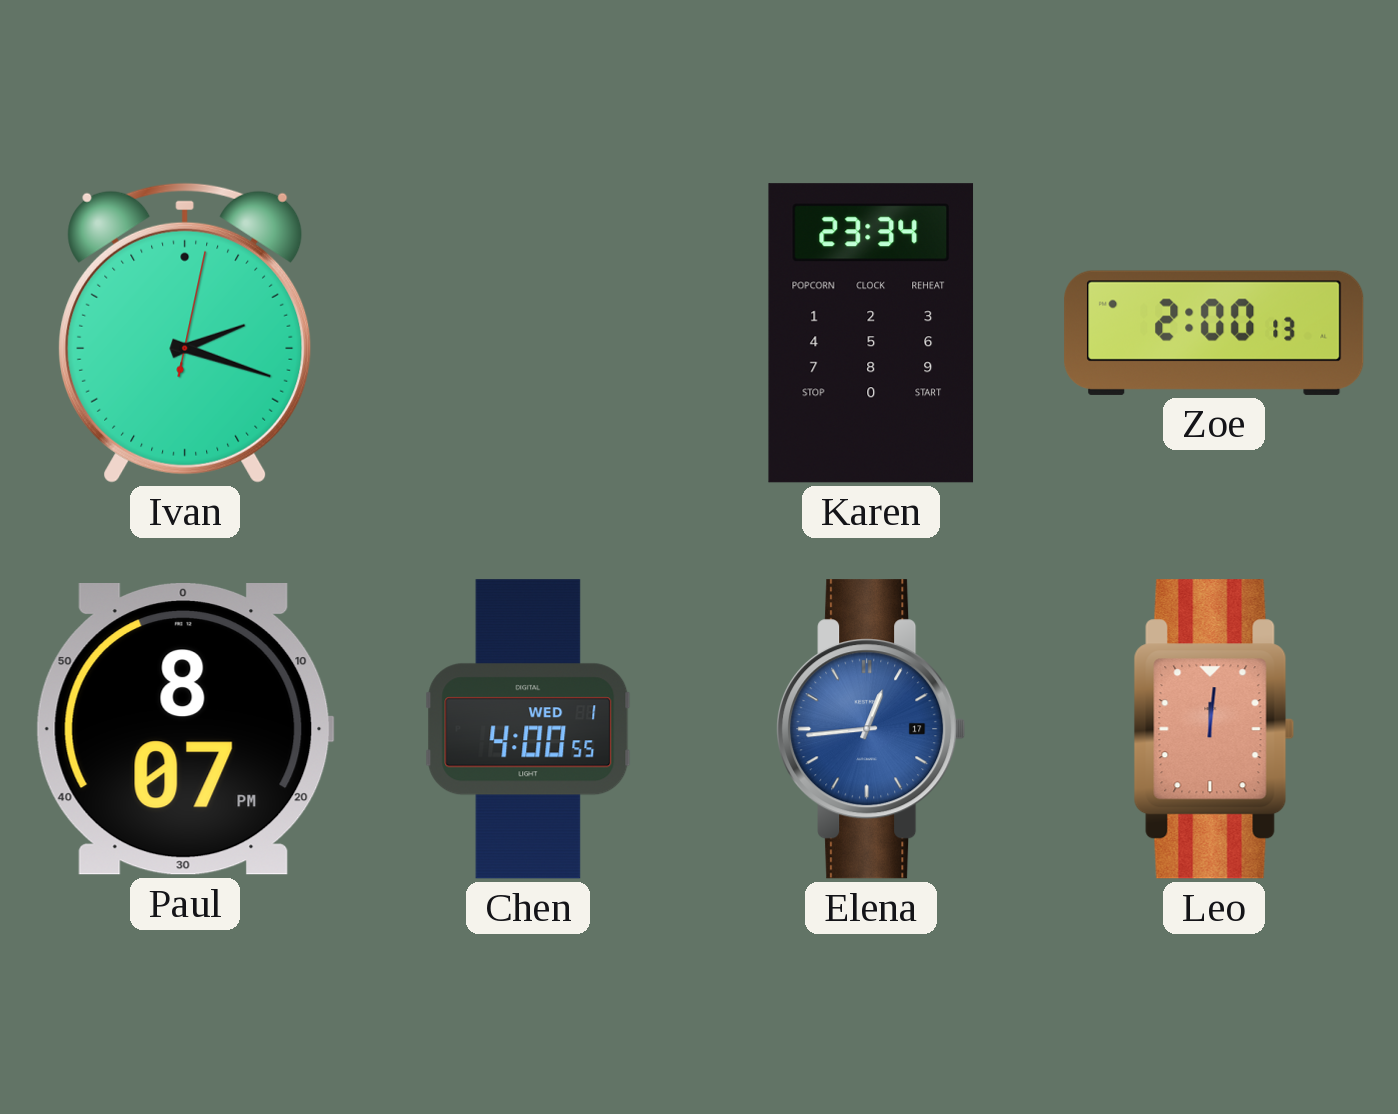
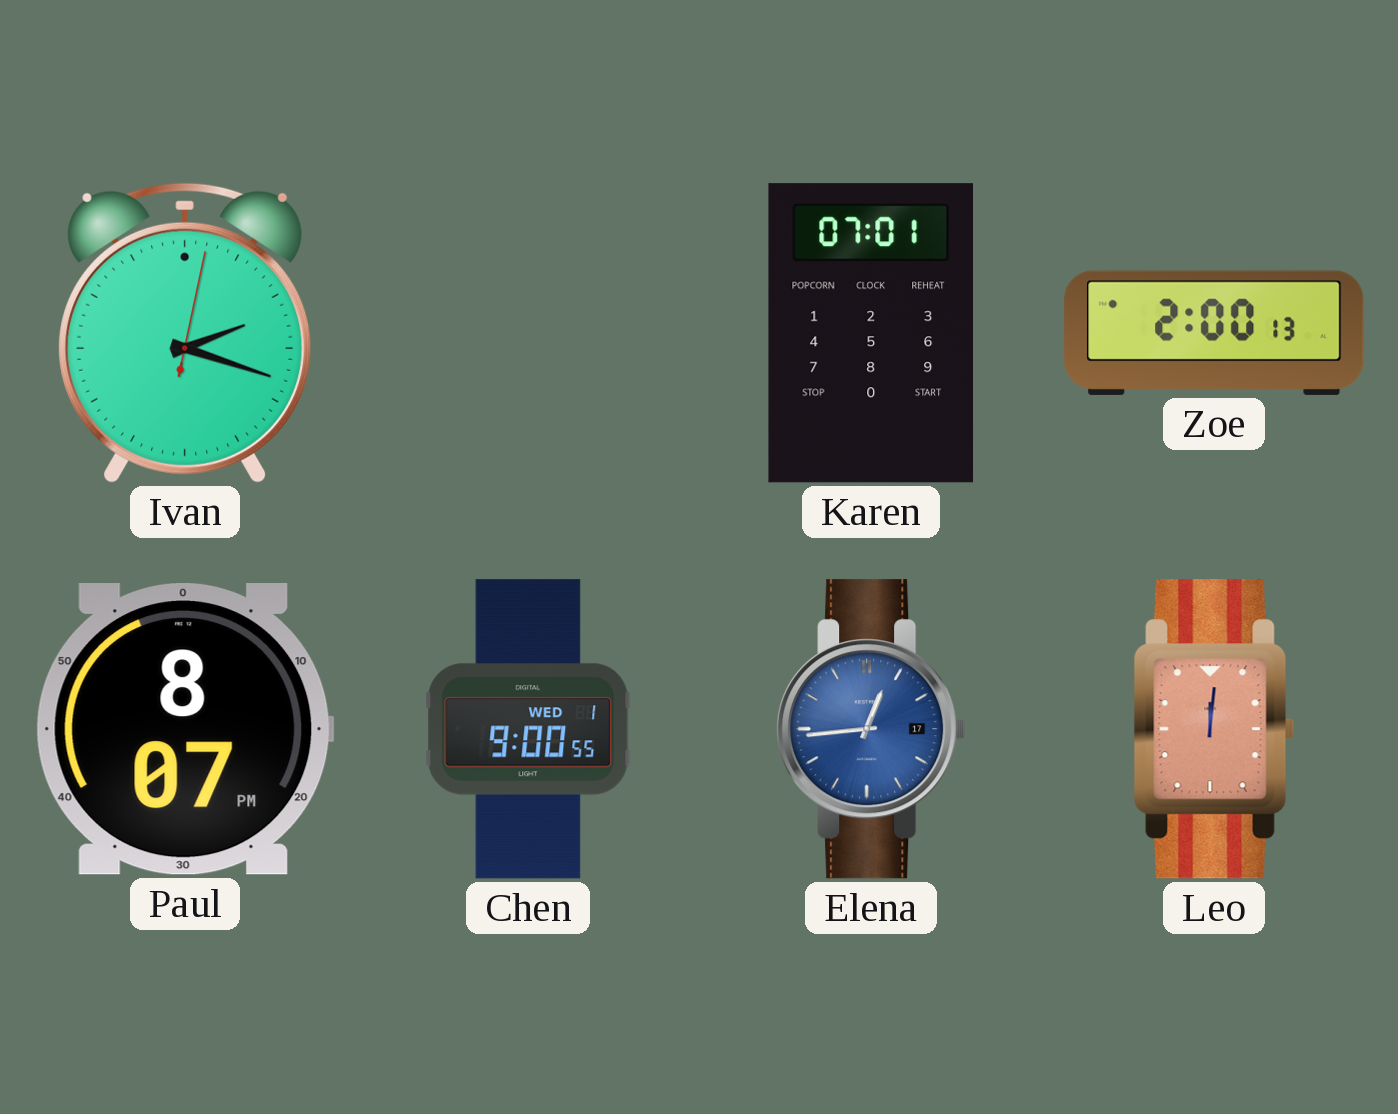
Karen: 23:34 -> 07:01 (871, 333)
Chen: 4:00 -> 9:00 (528, 729)
